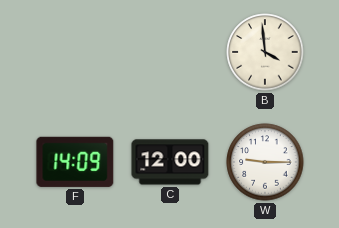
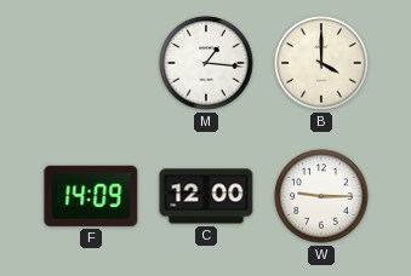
M: none -> 1:16 (206, 63)
B: 3:59 -> 4:00 (321, 63)
